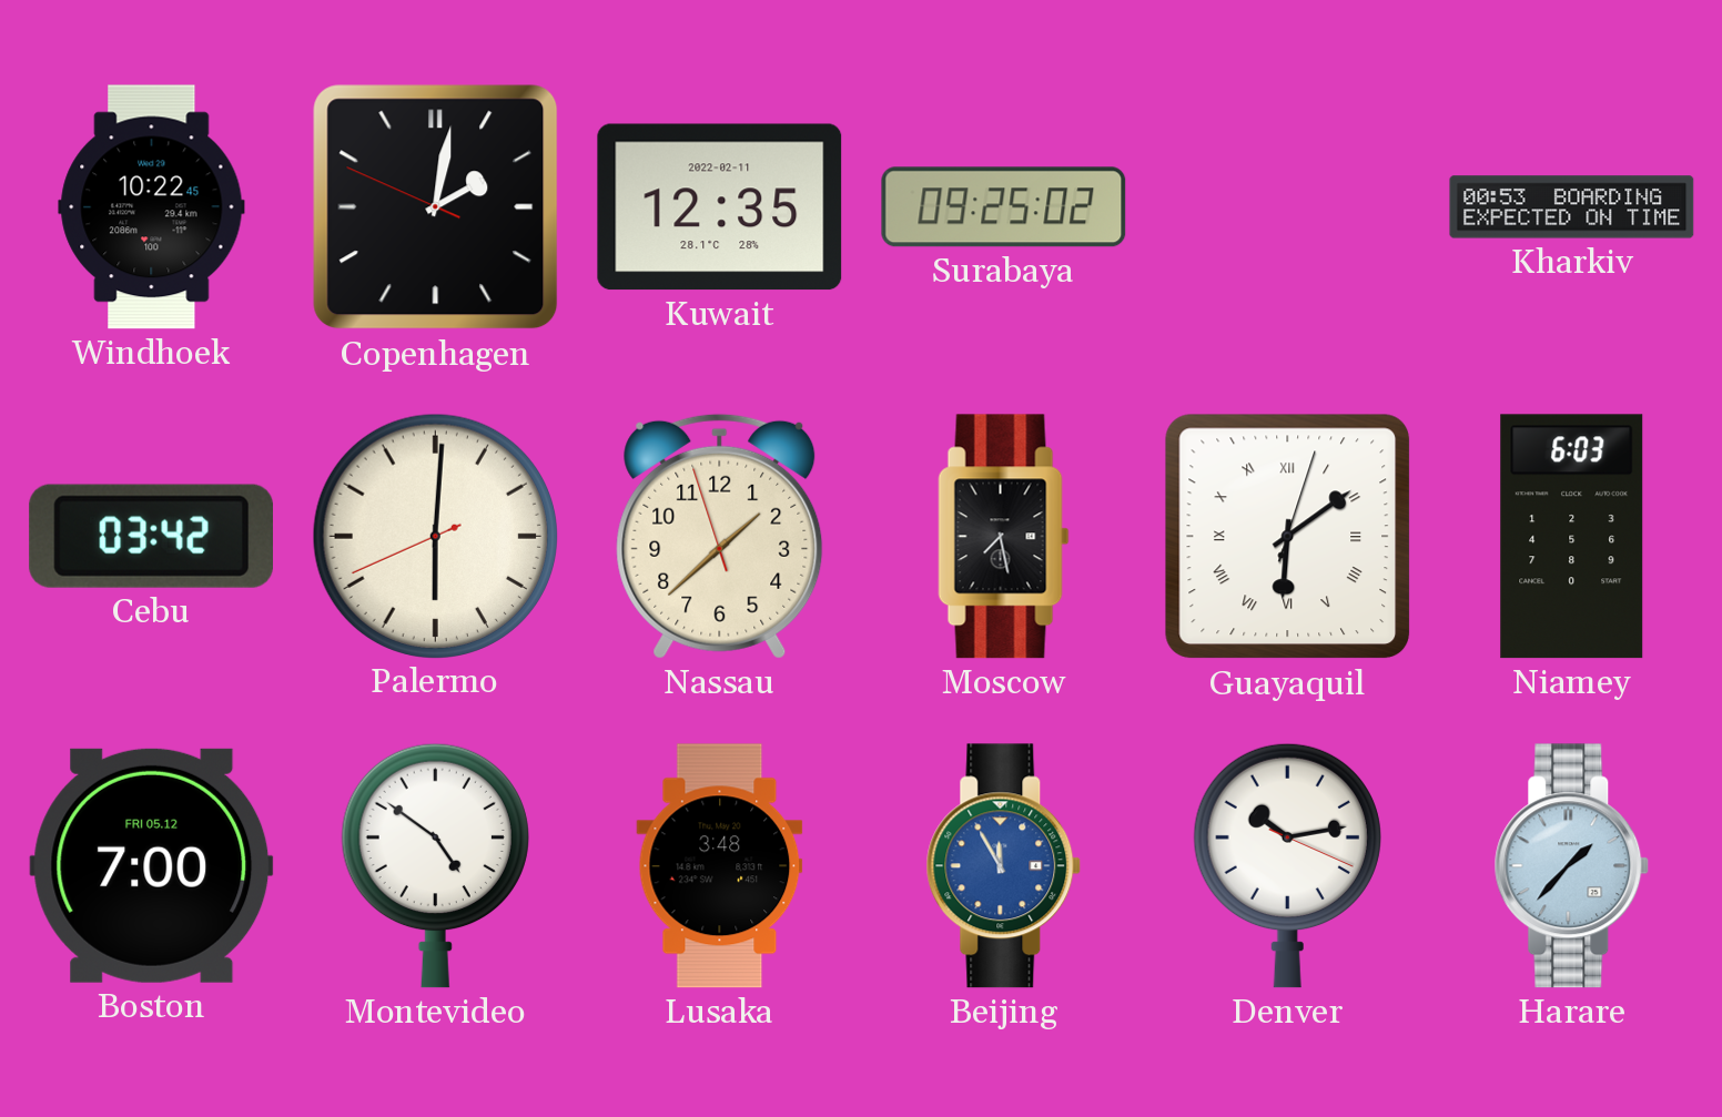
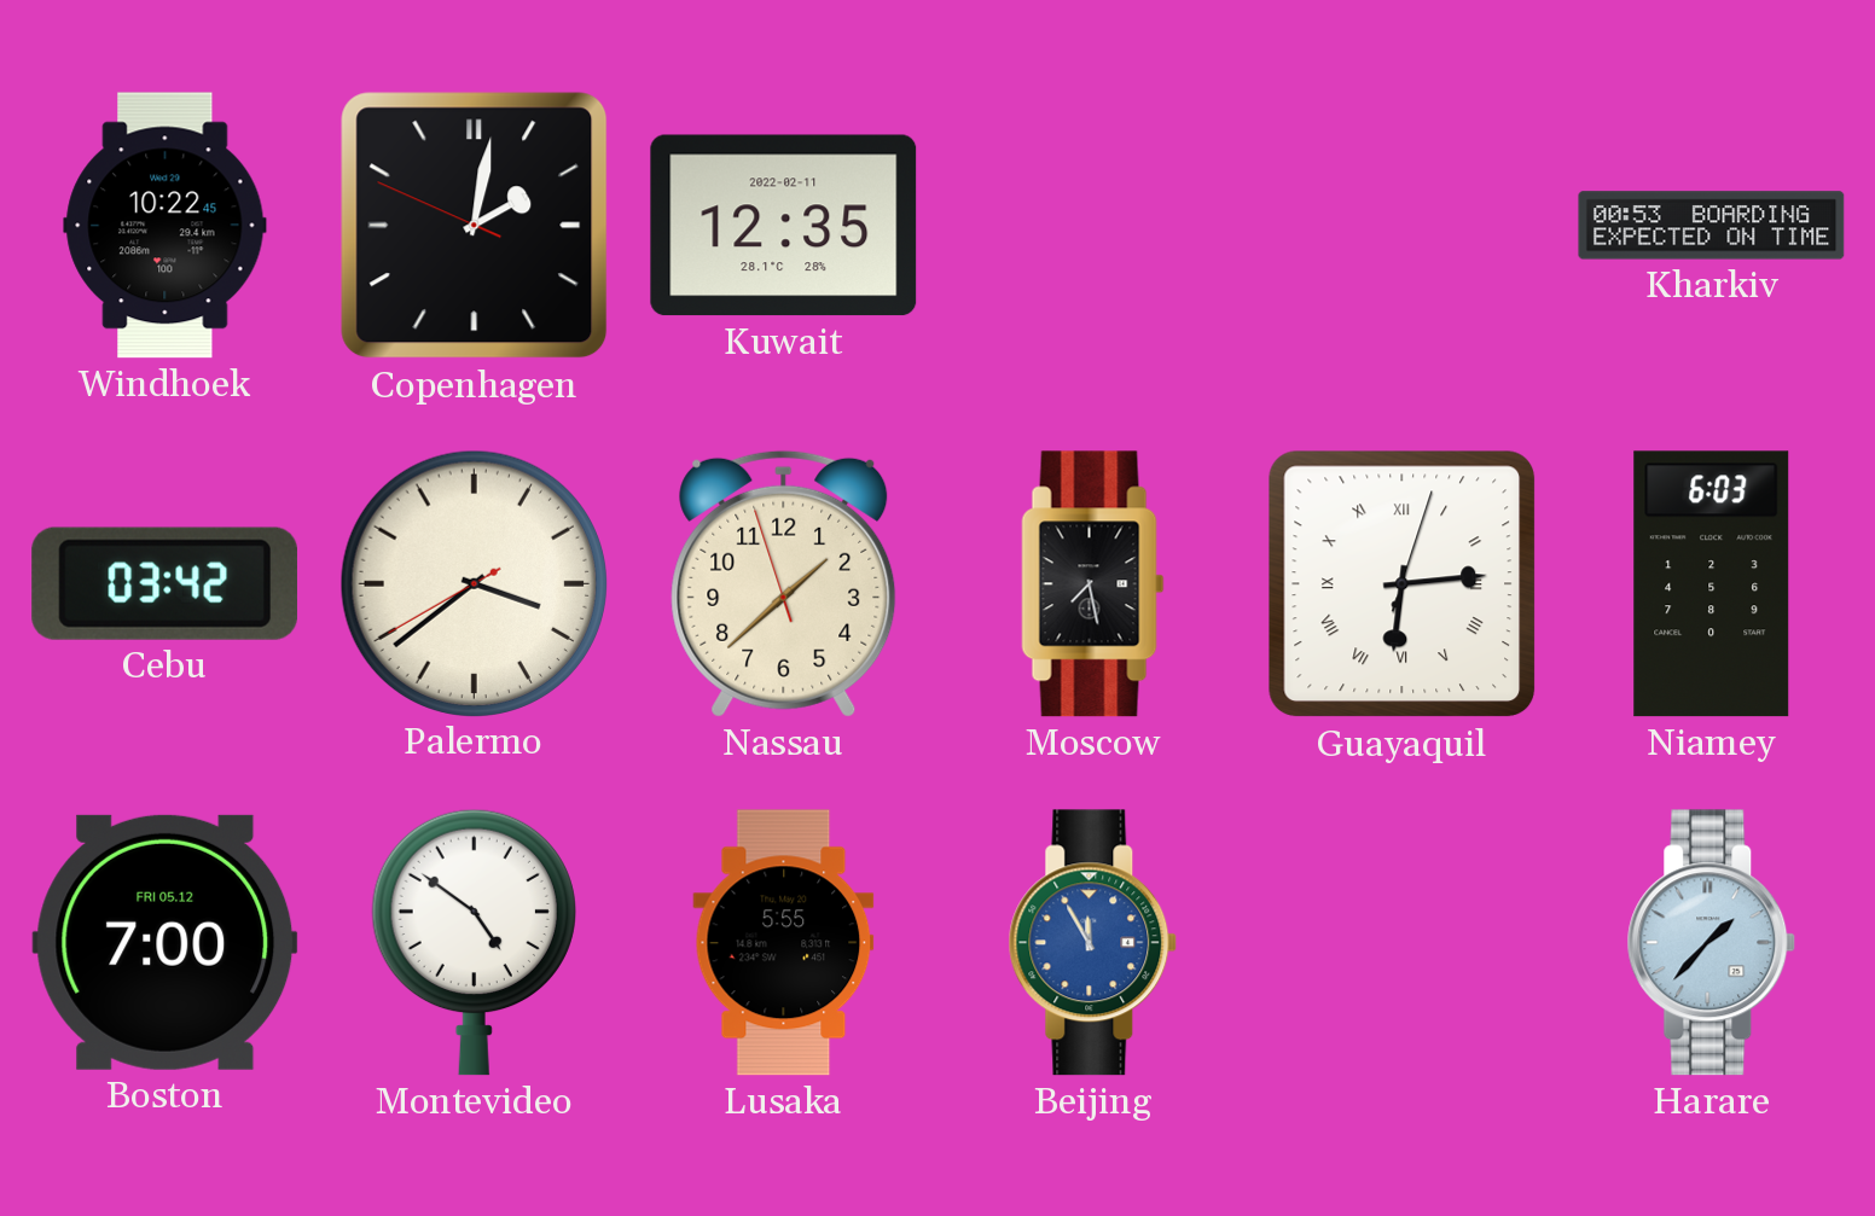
Surabaya: 09:25 -> none (1004, 207)
Palermo: 6:00 -> 3:38 (474, 583)
Guayaquil: 6:09 -> 6:14 (1403, 584)
Lusaka: 3:48 -> 5:55 (784, 943)
Denver: 10:13 -> none (1287, 865)
